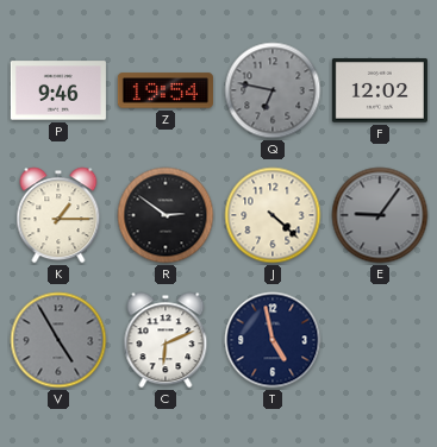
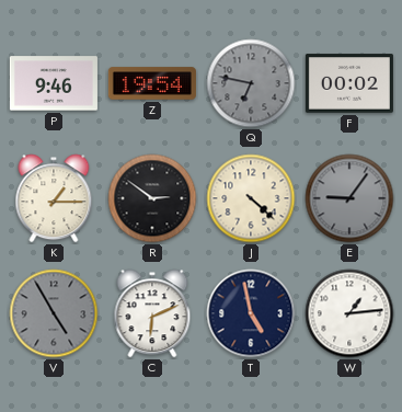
F: 12:02 -> 00:02 (349, 83)
W: none -> 1:14 (349, 313)
